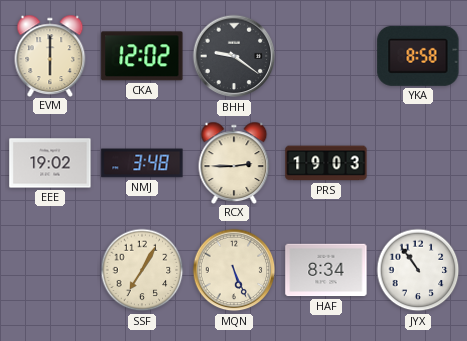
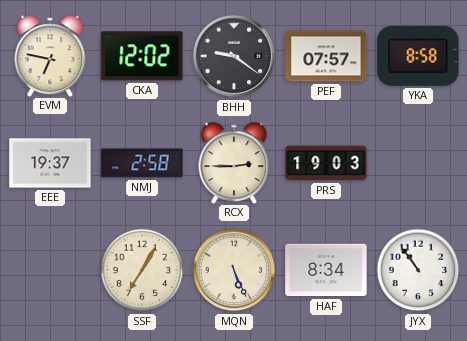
EVM: 6:00 -> 6:47 (50, 55)
PEF: none -> 07:57 (326, 56)
EEE: 19:02 -> 19:37 (50, 163)
NMJ: 3:48 -> 2:58 (142, 163)
